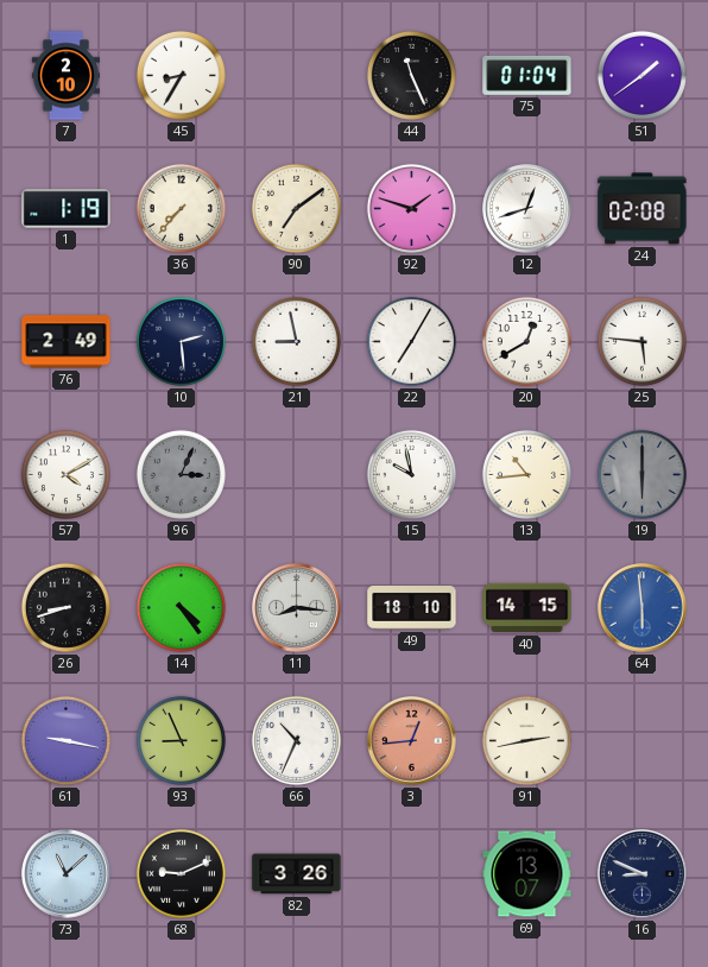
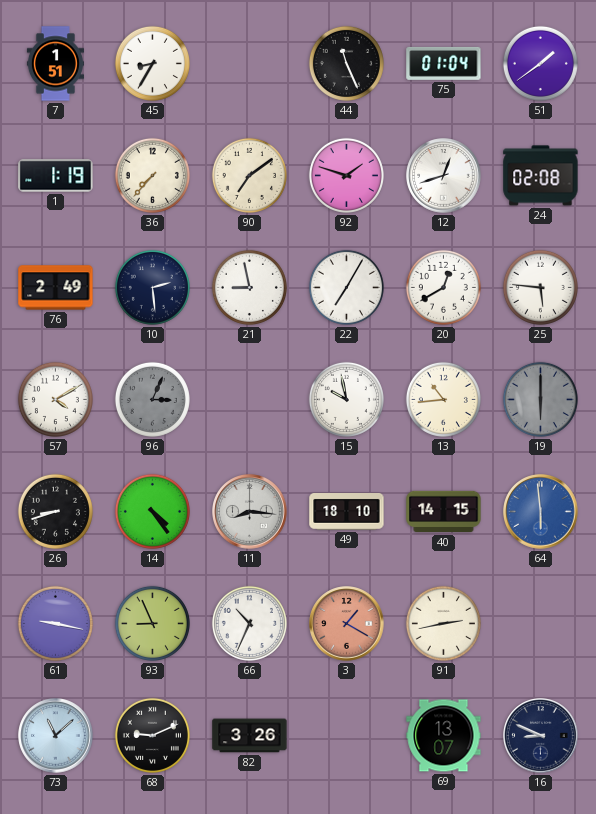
7: 2:10 -> 1:51 (55, 64)
3: 12:44 -> 1:20 (347, 624)
